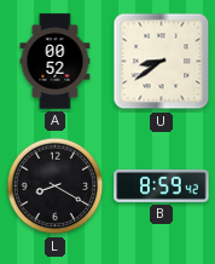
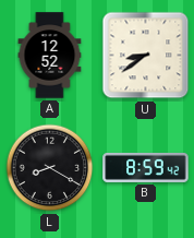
A: 00:52 -> 12:52 (50, 56)
